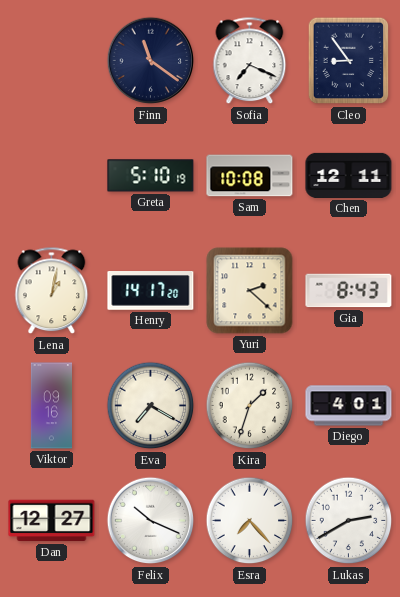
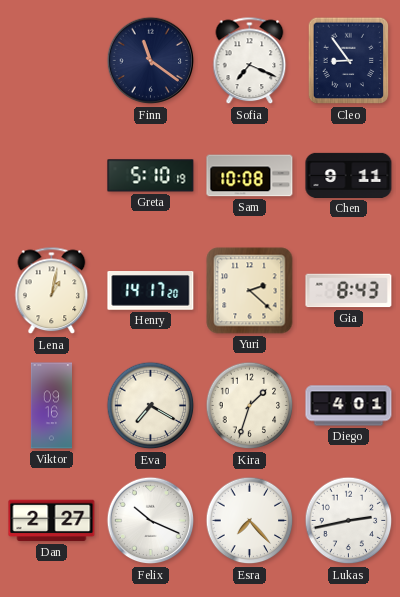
Chen: 12:11 -> 9:11 (349, 175)
Dan: 12:27 -> 2:27 (52, 521)
Lukas: 2:40 -> 2:43 (349, 521)
